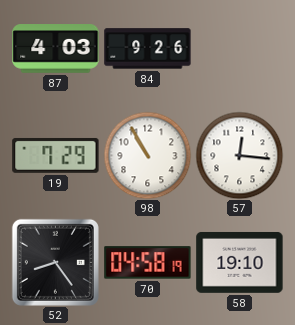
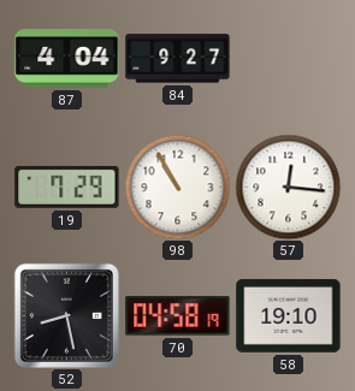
87: 4:03 -> 4:04 (67, 59)
84: 9:26 -> 9:27 (178, 59)
52: 8:24 -> 8:28 (66, 315)
